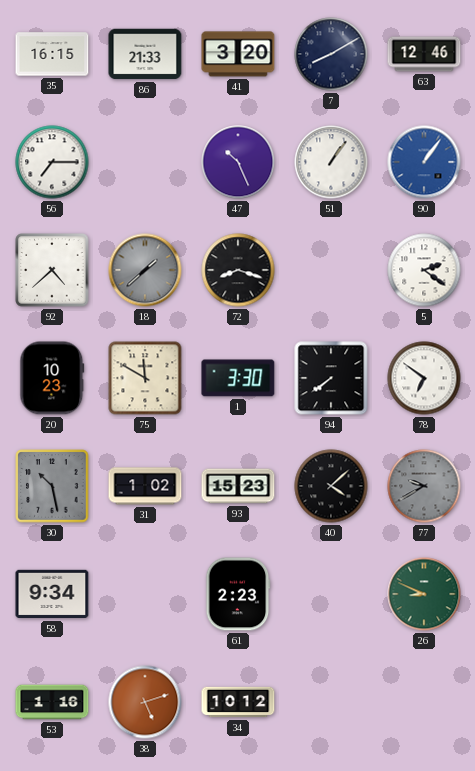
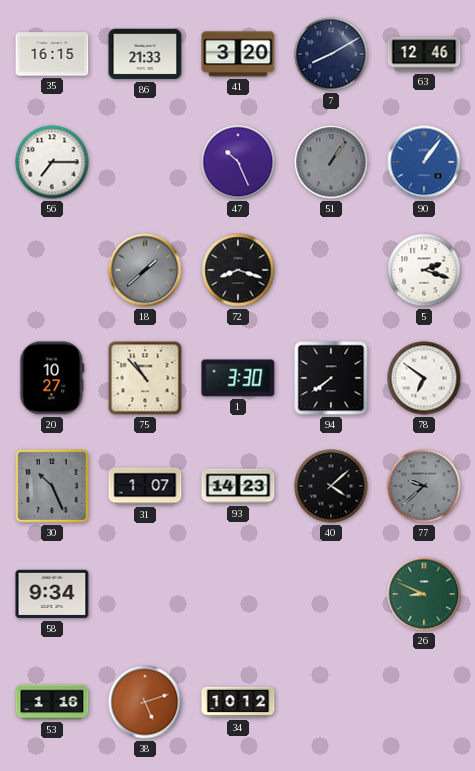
51 dial: white -> grey (331, 162)
92: 4:38 -> none (52, 270)
5: 2:21 -> 2:18 (424, 270)
20: 10:23 -> 10:27 (52, 378)
75: 11:50 -> 10:53 (145, 378)
30: 10:28 -> 10:26 (52, 486)
31: 1:02 -> 1:07 (145, 486)
93: 15:23 -> 14:23 (238, 486)
77: 9:40 -> 9:38 (424, 486)
61: 2:23 -> none (238, 594)
